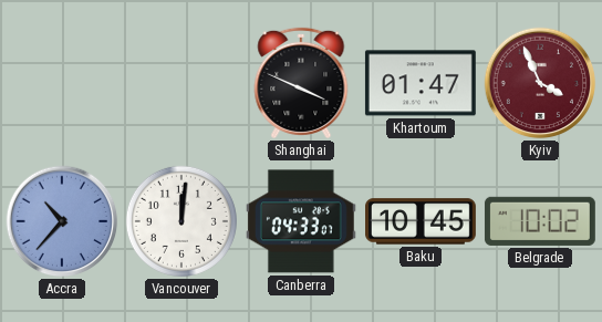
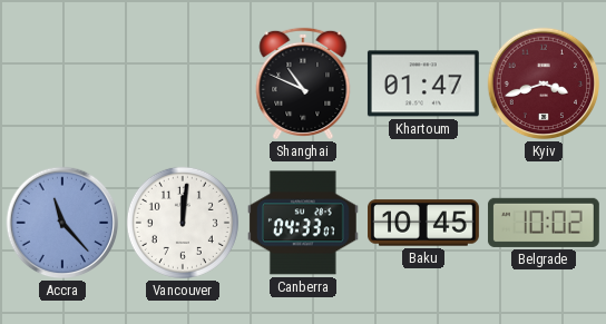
Shanghai: 3:49 -> 10:49 (303, 84)
Kyiv: 3:56 -> 3:42 (544, 84)
Accra: 10:37 -> 11:23 (62, 223)
